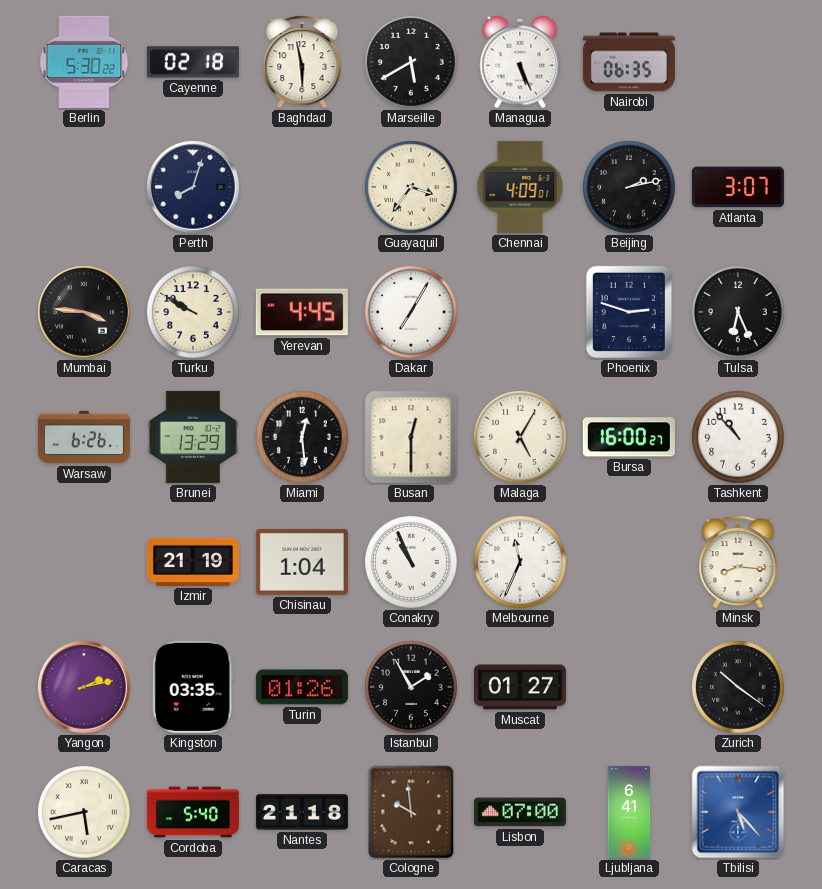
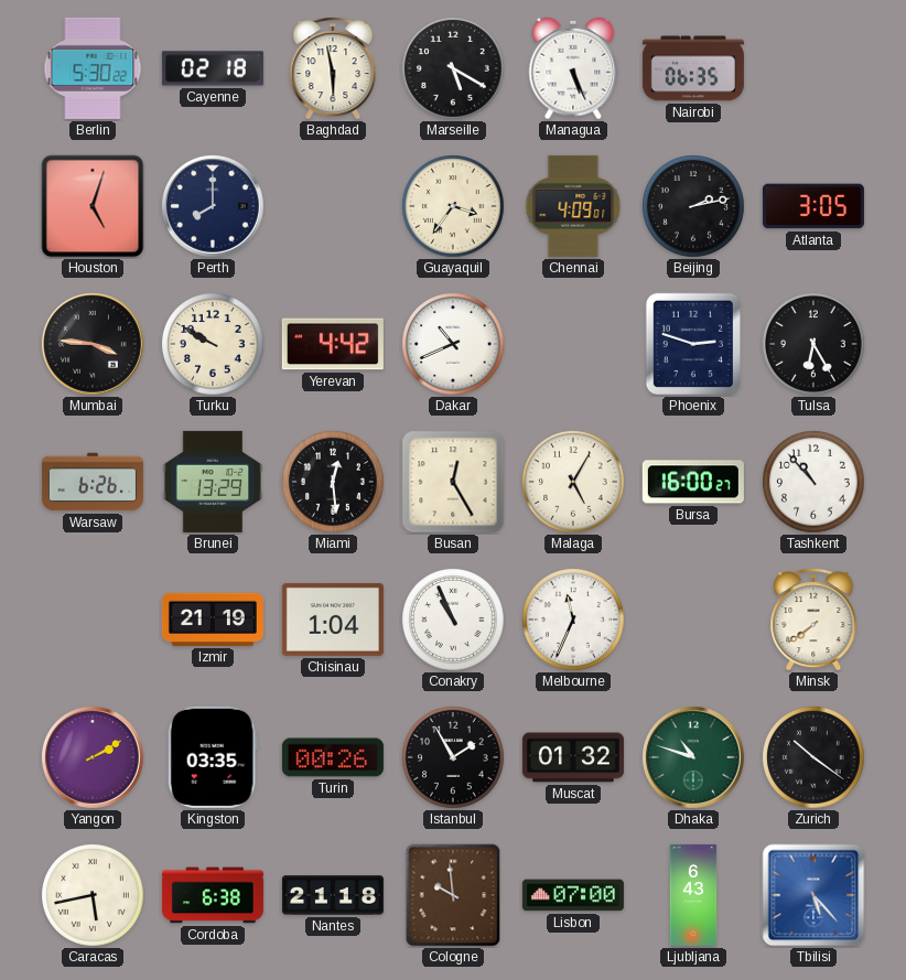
Marseille: 5:40 -> 5:20 (453, 68)
Houston: none -> 5:03 (93, 206)
Perth: 8:03 -> 8:00 (213, 206)
Atlanta: 3:07 -> 3:05 (813, 206)
Yerevan: 4:45 -> 4:42 (333, 344)
Dakar: 7:05 -> 10:41 (453, 344)
Tulsa: 6:26 -> 6:25 (813, 344)
Busan: 12:30 -> 12:25 (453, 482)
Minsk: 8:16 -> 7:39 (813, 621)
Yangon: 2:13 -> 2:10 (93, 757)
Turin: 01:26 -> 00:26 (333, 757)
Muscat: 01:27 -> 01:32 (573, 757)
Dhaka: none -> 10:48 (693, 757)
Cordoba: 5:40 -> 6:38 (213, 895)
Ljubljana: 6:41 -> 6:43 (693, 895)
